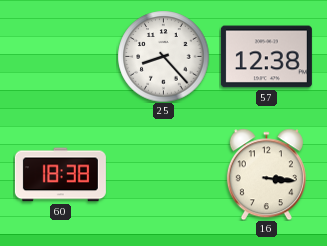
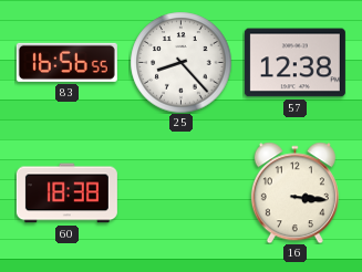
83: none -> 16:56 (66, 62)
